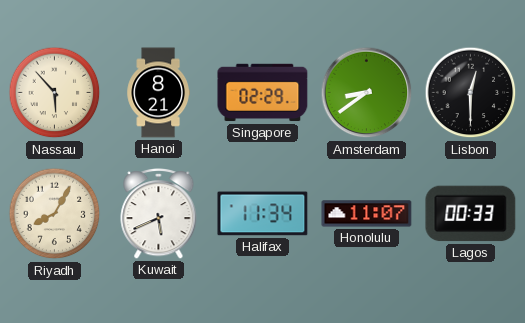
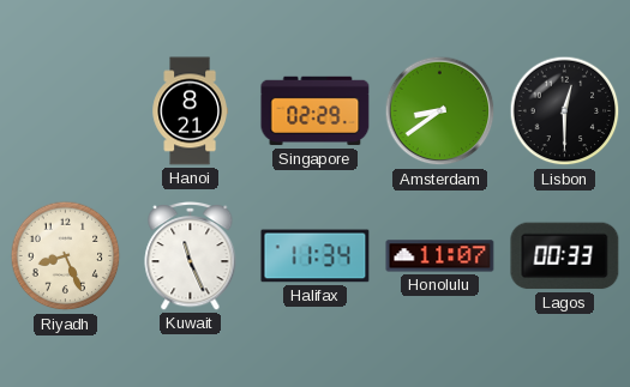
Nassau: 5:53 -> none (55, 93)
Riyadh: 8:05 -> 8:26 (66, 256)
Kuwait: 5:41 -> 11:26 (191, 256)
